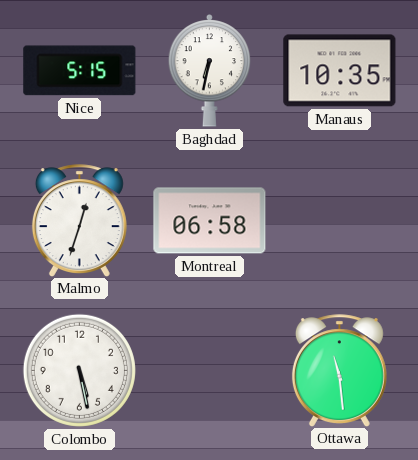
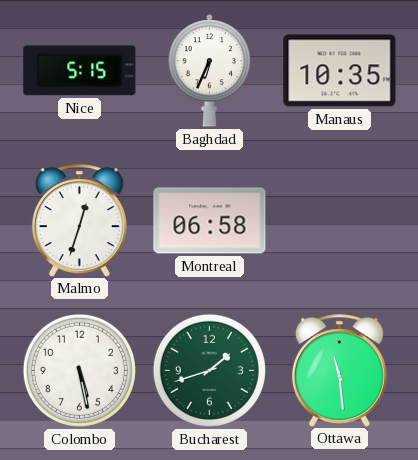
Baghdad: 6:32 -> 6:34 (210, 70)
Bucharest: none -> 1:42 (209, 370)
